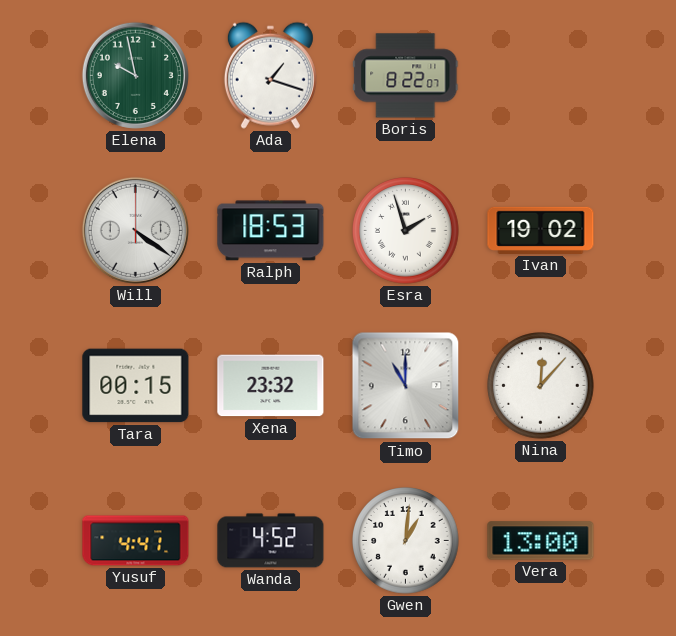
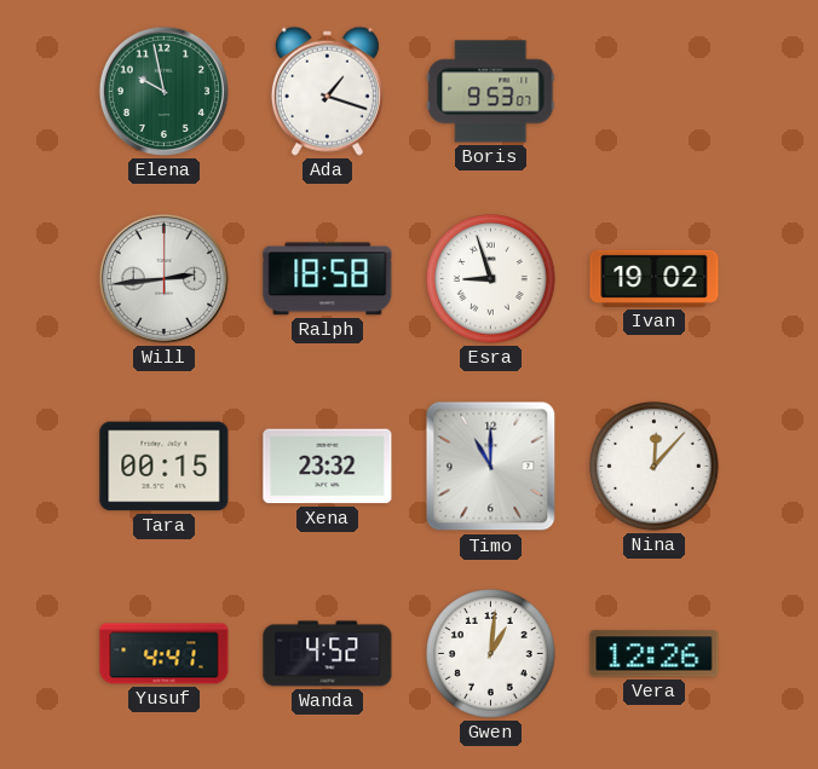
Boris: 8:22 -> 9:53 (491, 92)
Will: 4:21 -> 2:44 (163, 278)
Ralph: 18:53 -> 18:58 (328, 279)
Esra: 1:57 -> 8:57 (491, 279)
Vera: 13:00 -> 12:26 (655, 654)
